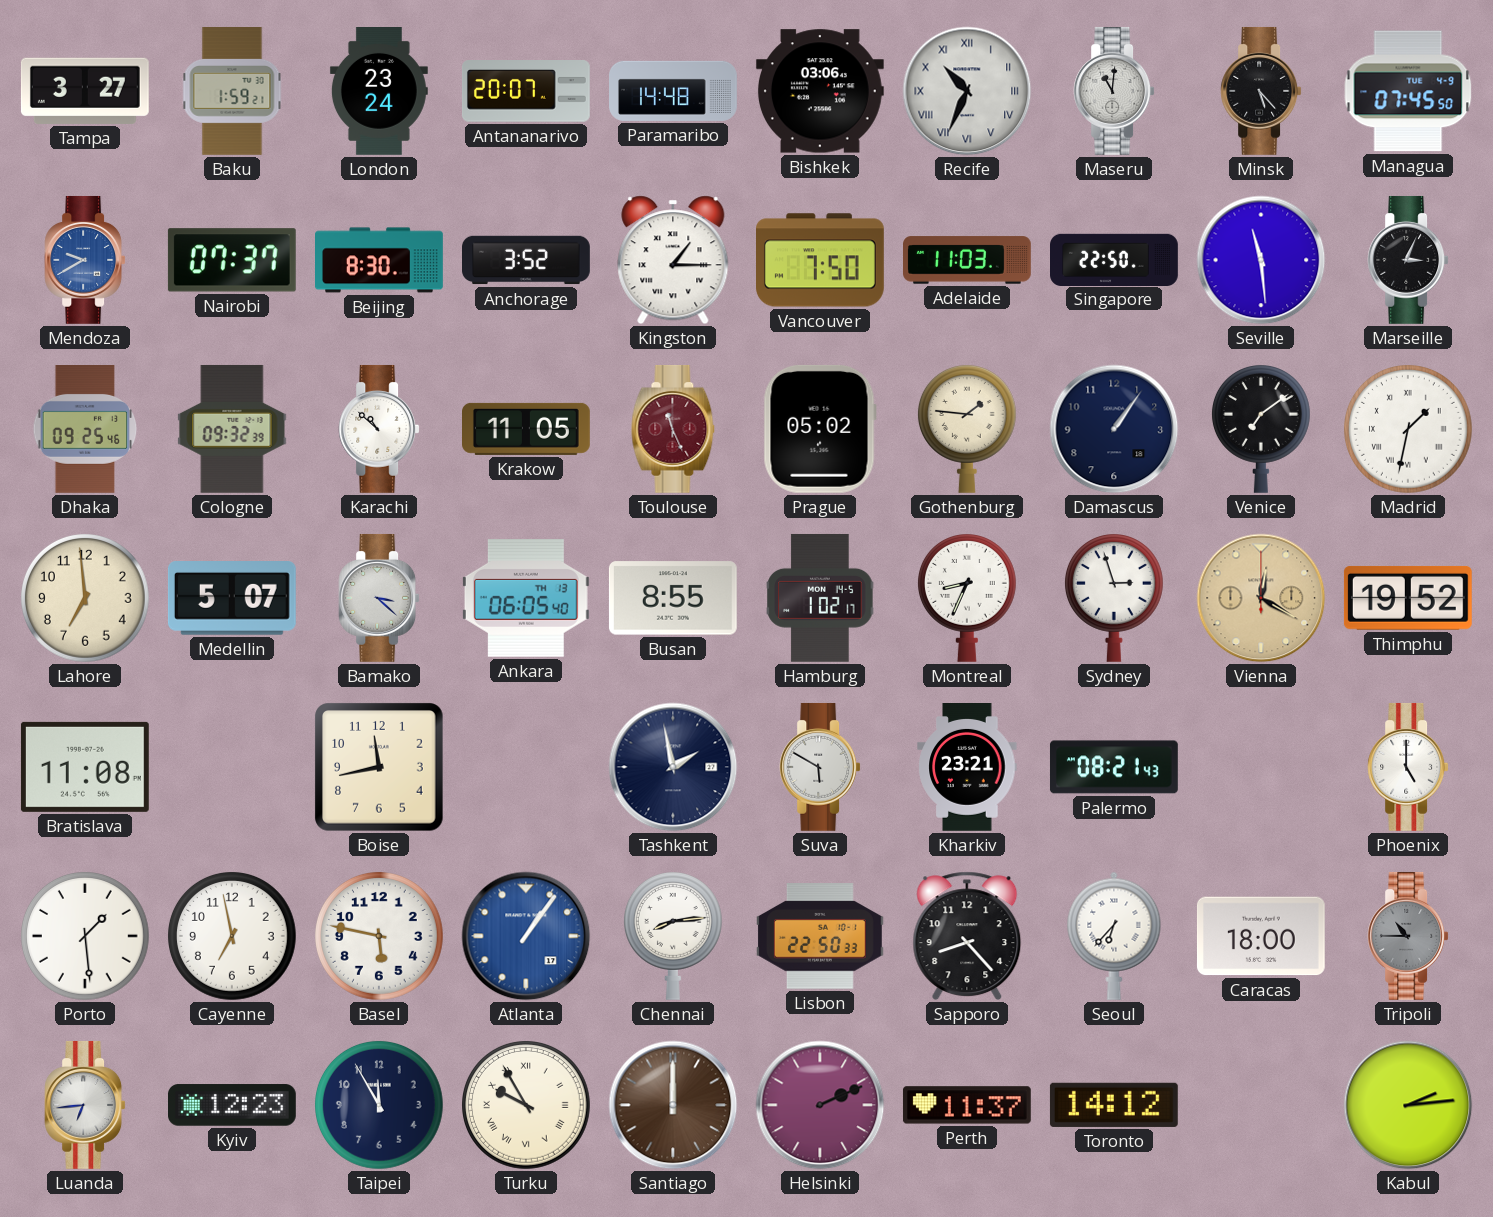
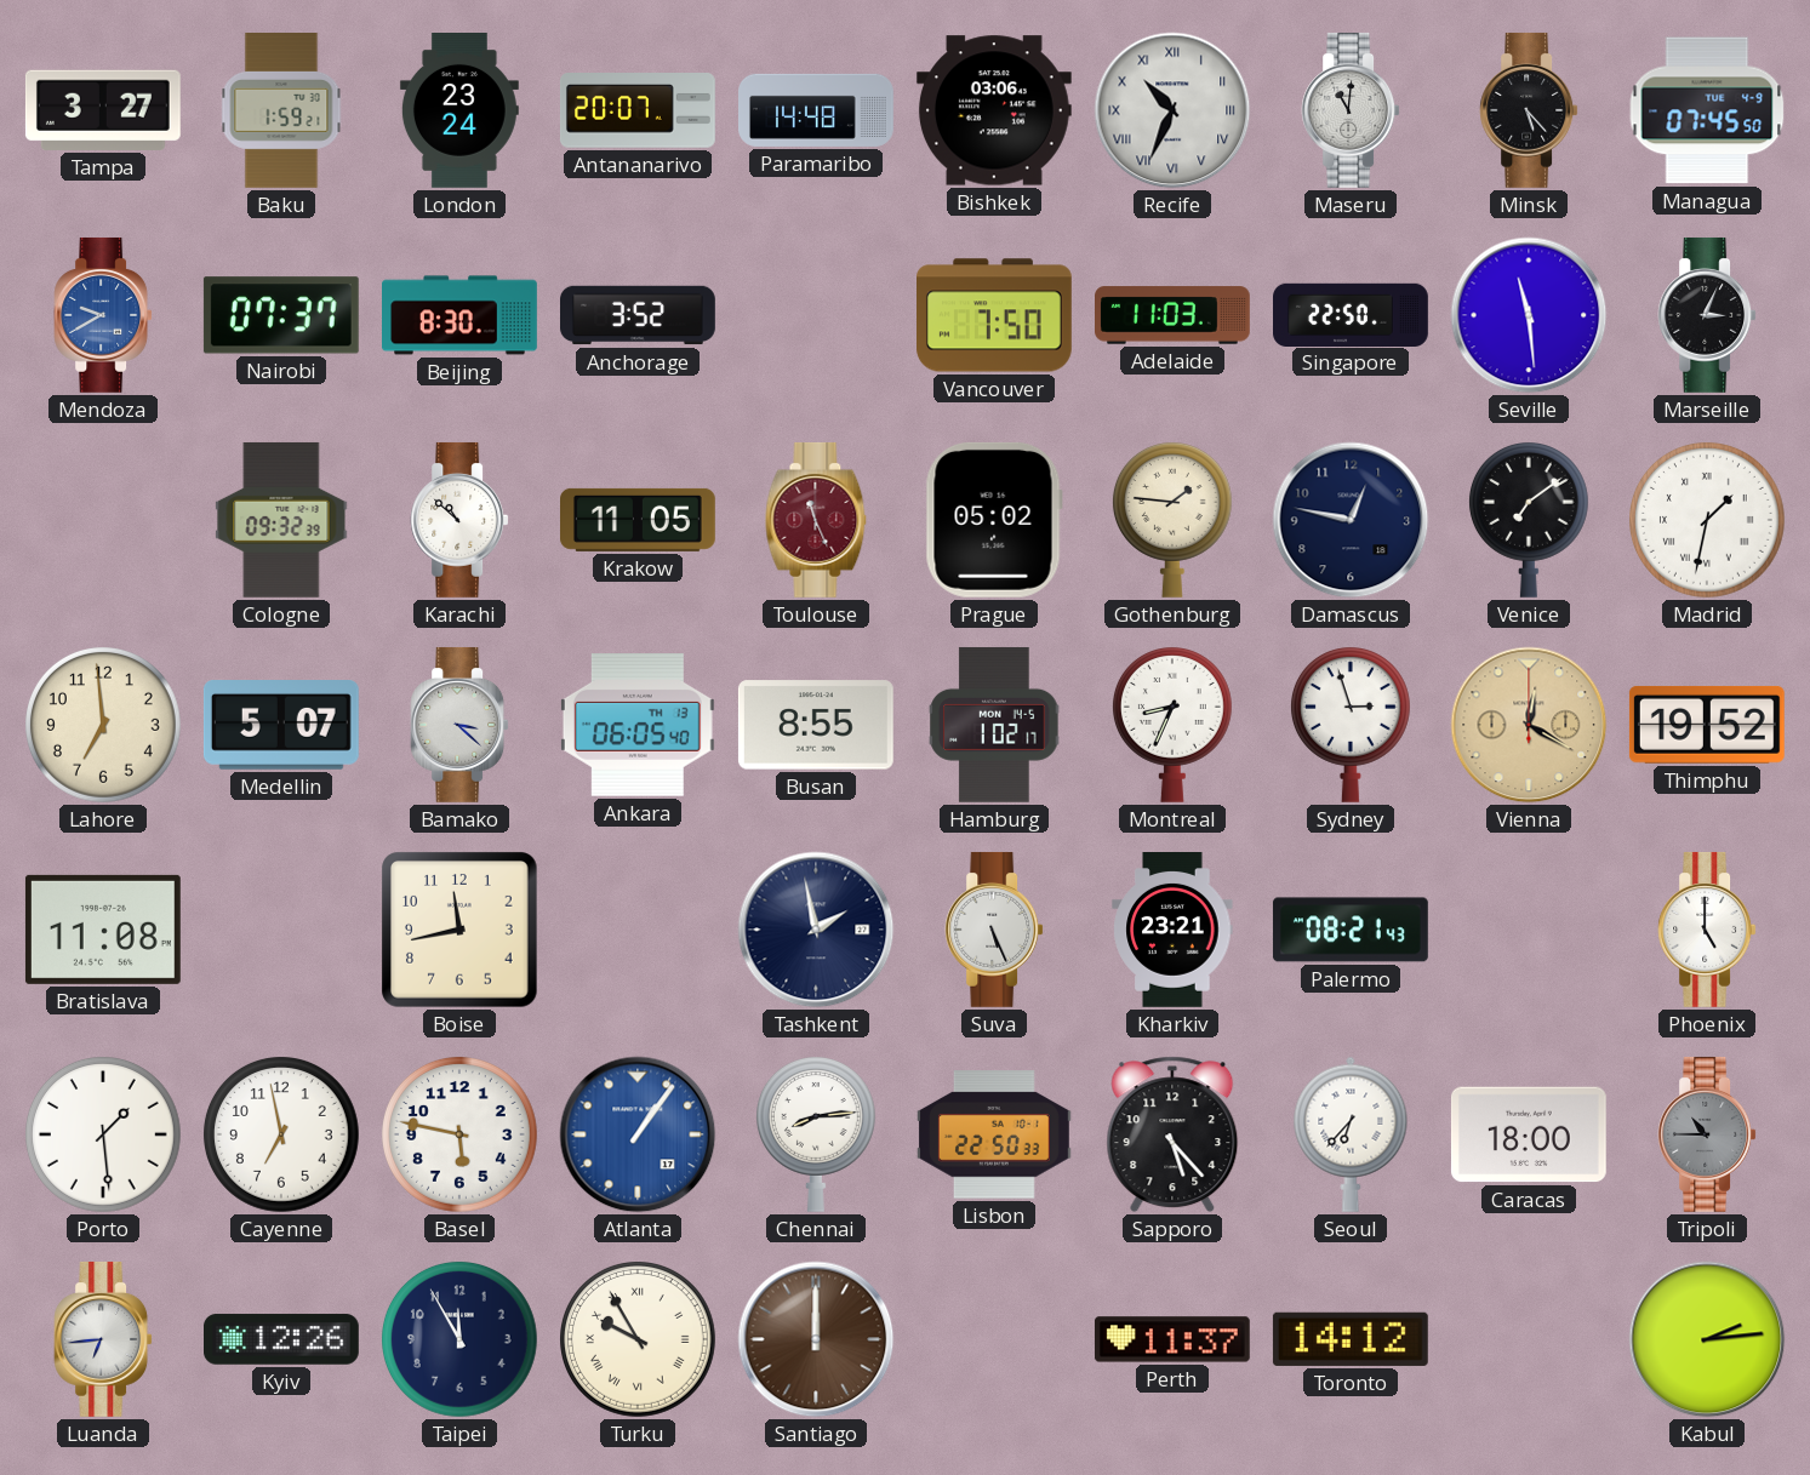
Kingston: 1:15 -> none (673, 260)
Dhaka: 09:25 -> none (85, 430)
Damascus: 1:06 -> 12:47 (1351, 520)
Suva: 5:50 -> 5:26 (994, 930)
Sapporo: 8:23 -> 5:23 (1172, 1134)
Kyiv: 12:23 -> 12:26 (282, 1339)
Helsinki: 2:11 -> none (820, 1105)
